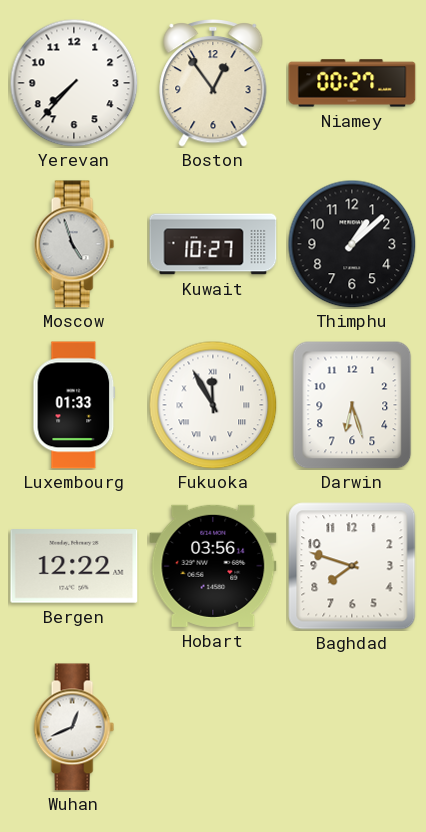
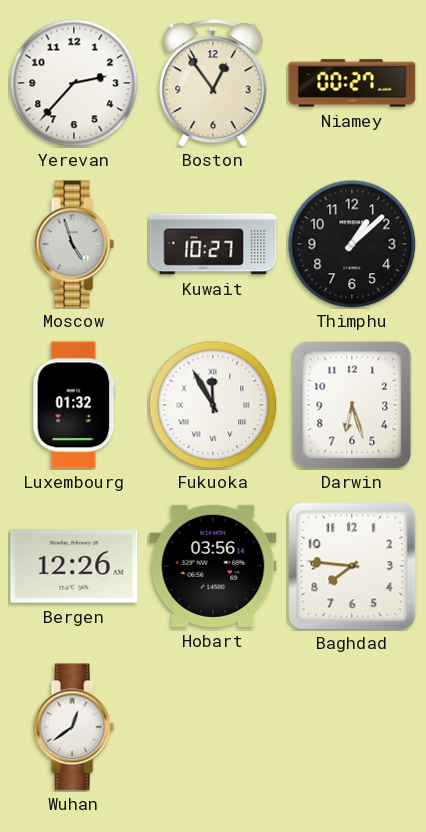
Yerevan: 7:37 -> 2:37 (74, 83)
Luxembourg: 01:33 -> 01:32 (74, 405)
Bergen: 12:22 -> 12:26 (74, 566)
Baghdad: 7:48 -> 7:46 (352, 566)
Wuhan: 12:41 -> 12:39 (74, 727)
